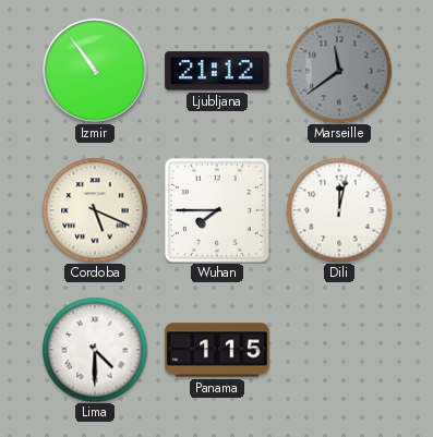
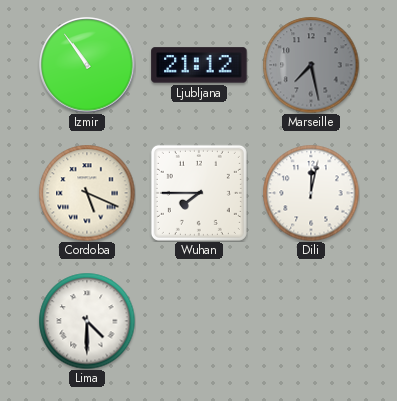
Marseille: 11:39 -> 7:28 (311, 65)
Panama: 1:15 -> none (217, 350)
